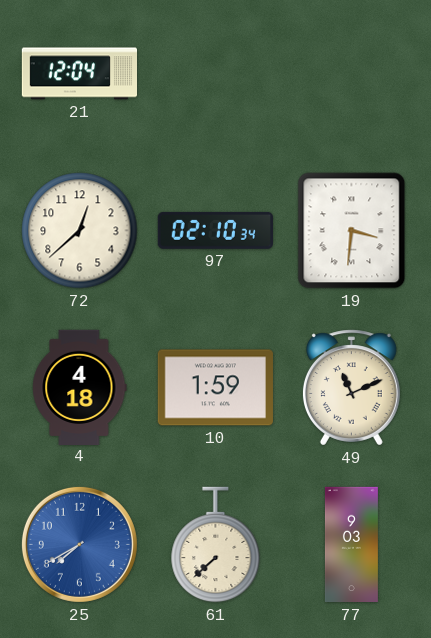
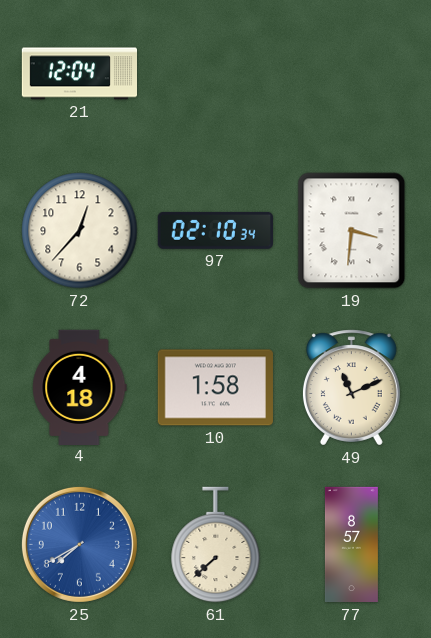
72: 12:38 -> 12:37 (80, 231)
10: 1:59 -> 1:58 (215, 388)
77: 9:03 -> 8:57 (351, 545)
